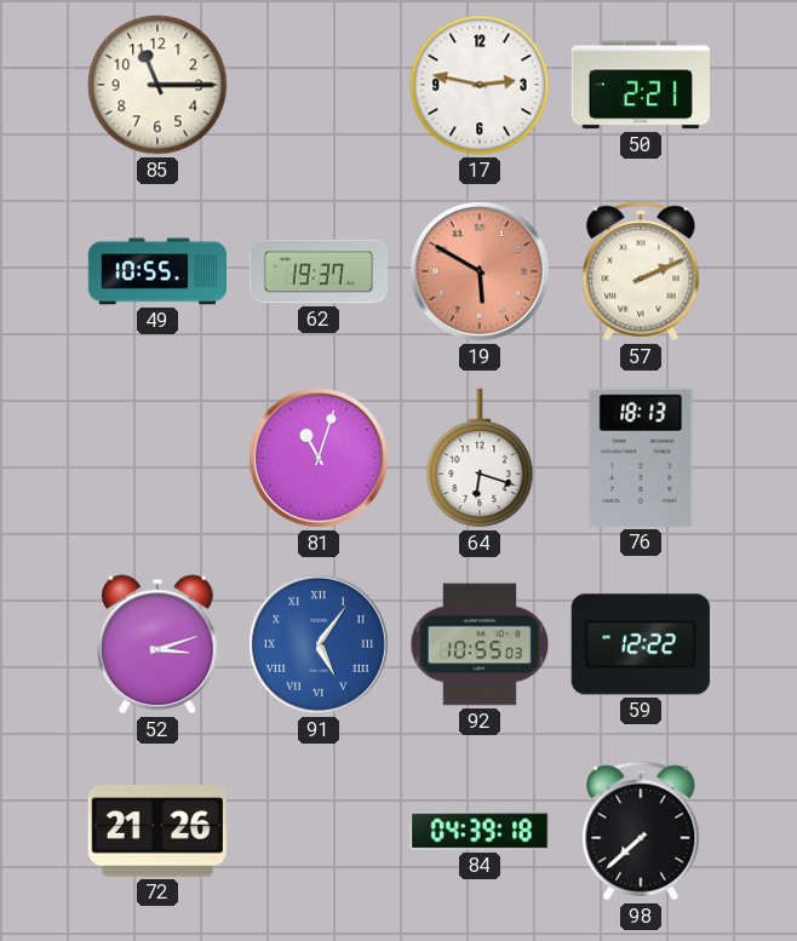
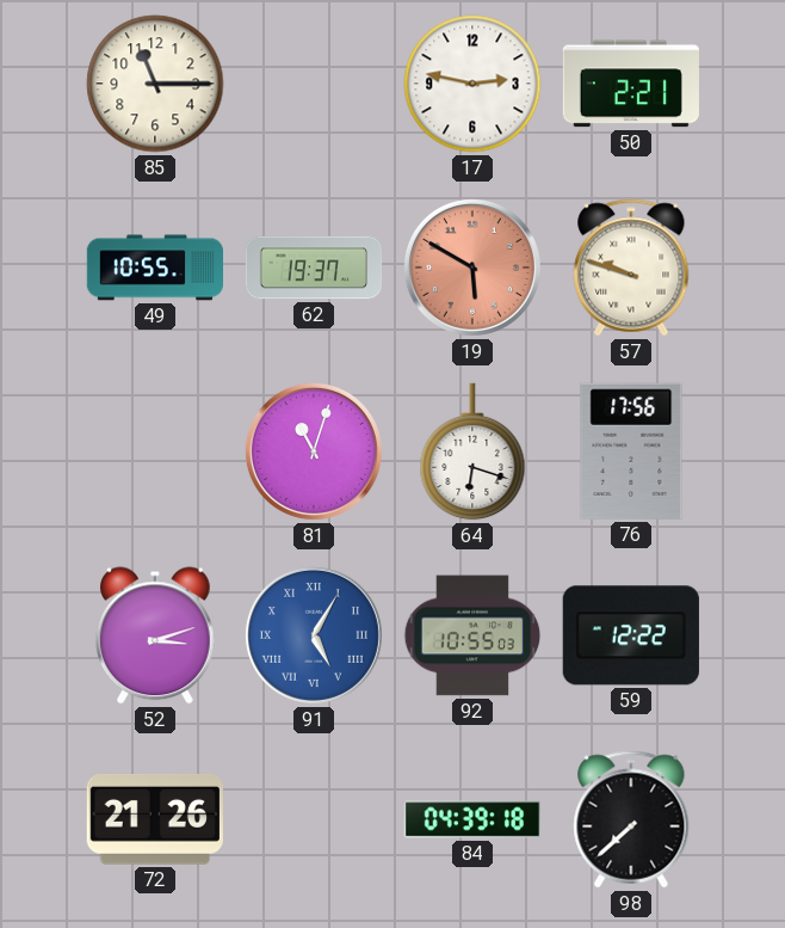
57: 2:11 -> 9:48 (631, 268)
76: 18:13 -> 17:56 (631, 451)
91: 5:06 -> 5:05 (314, 635)
